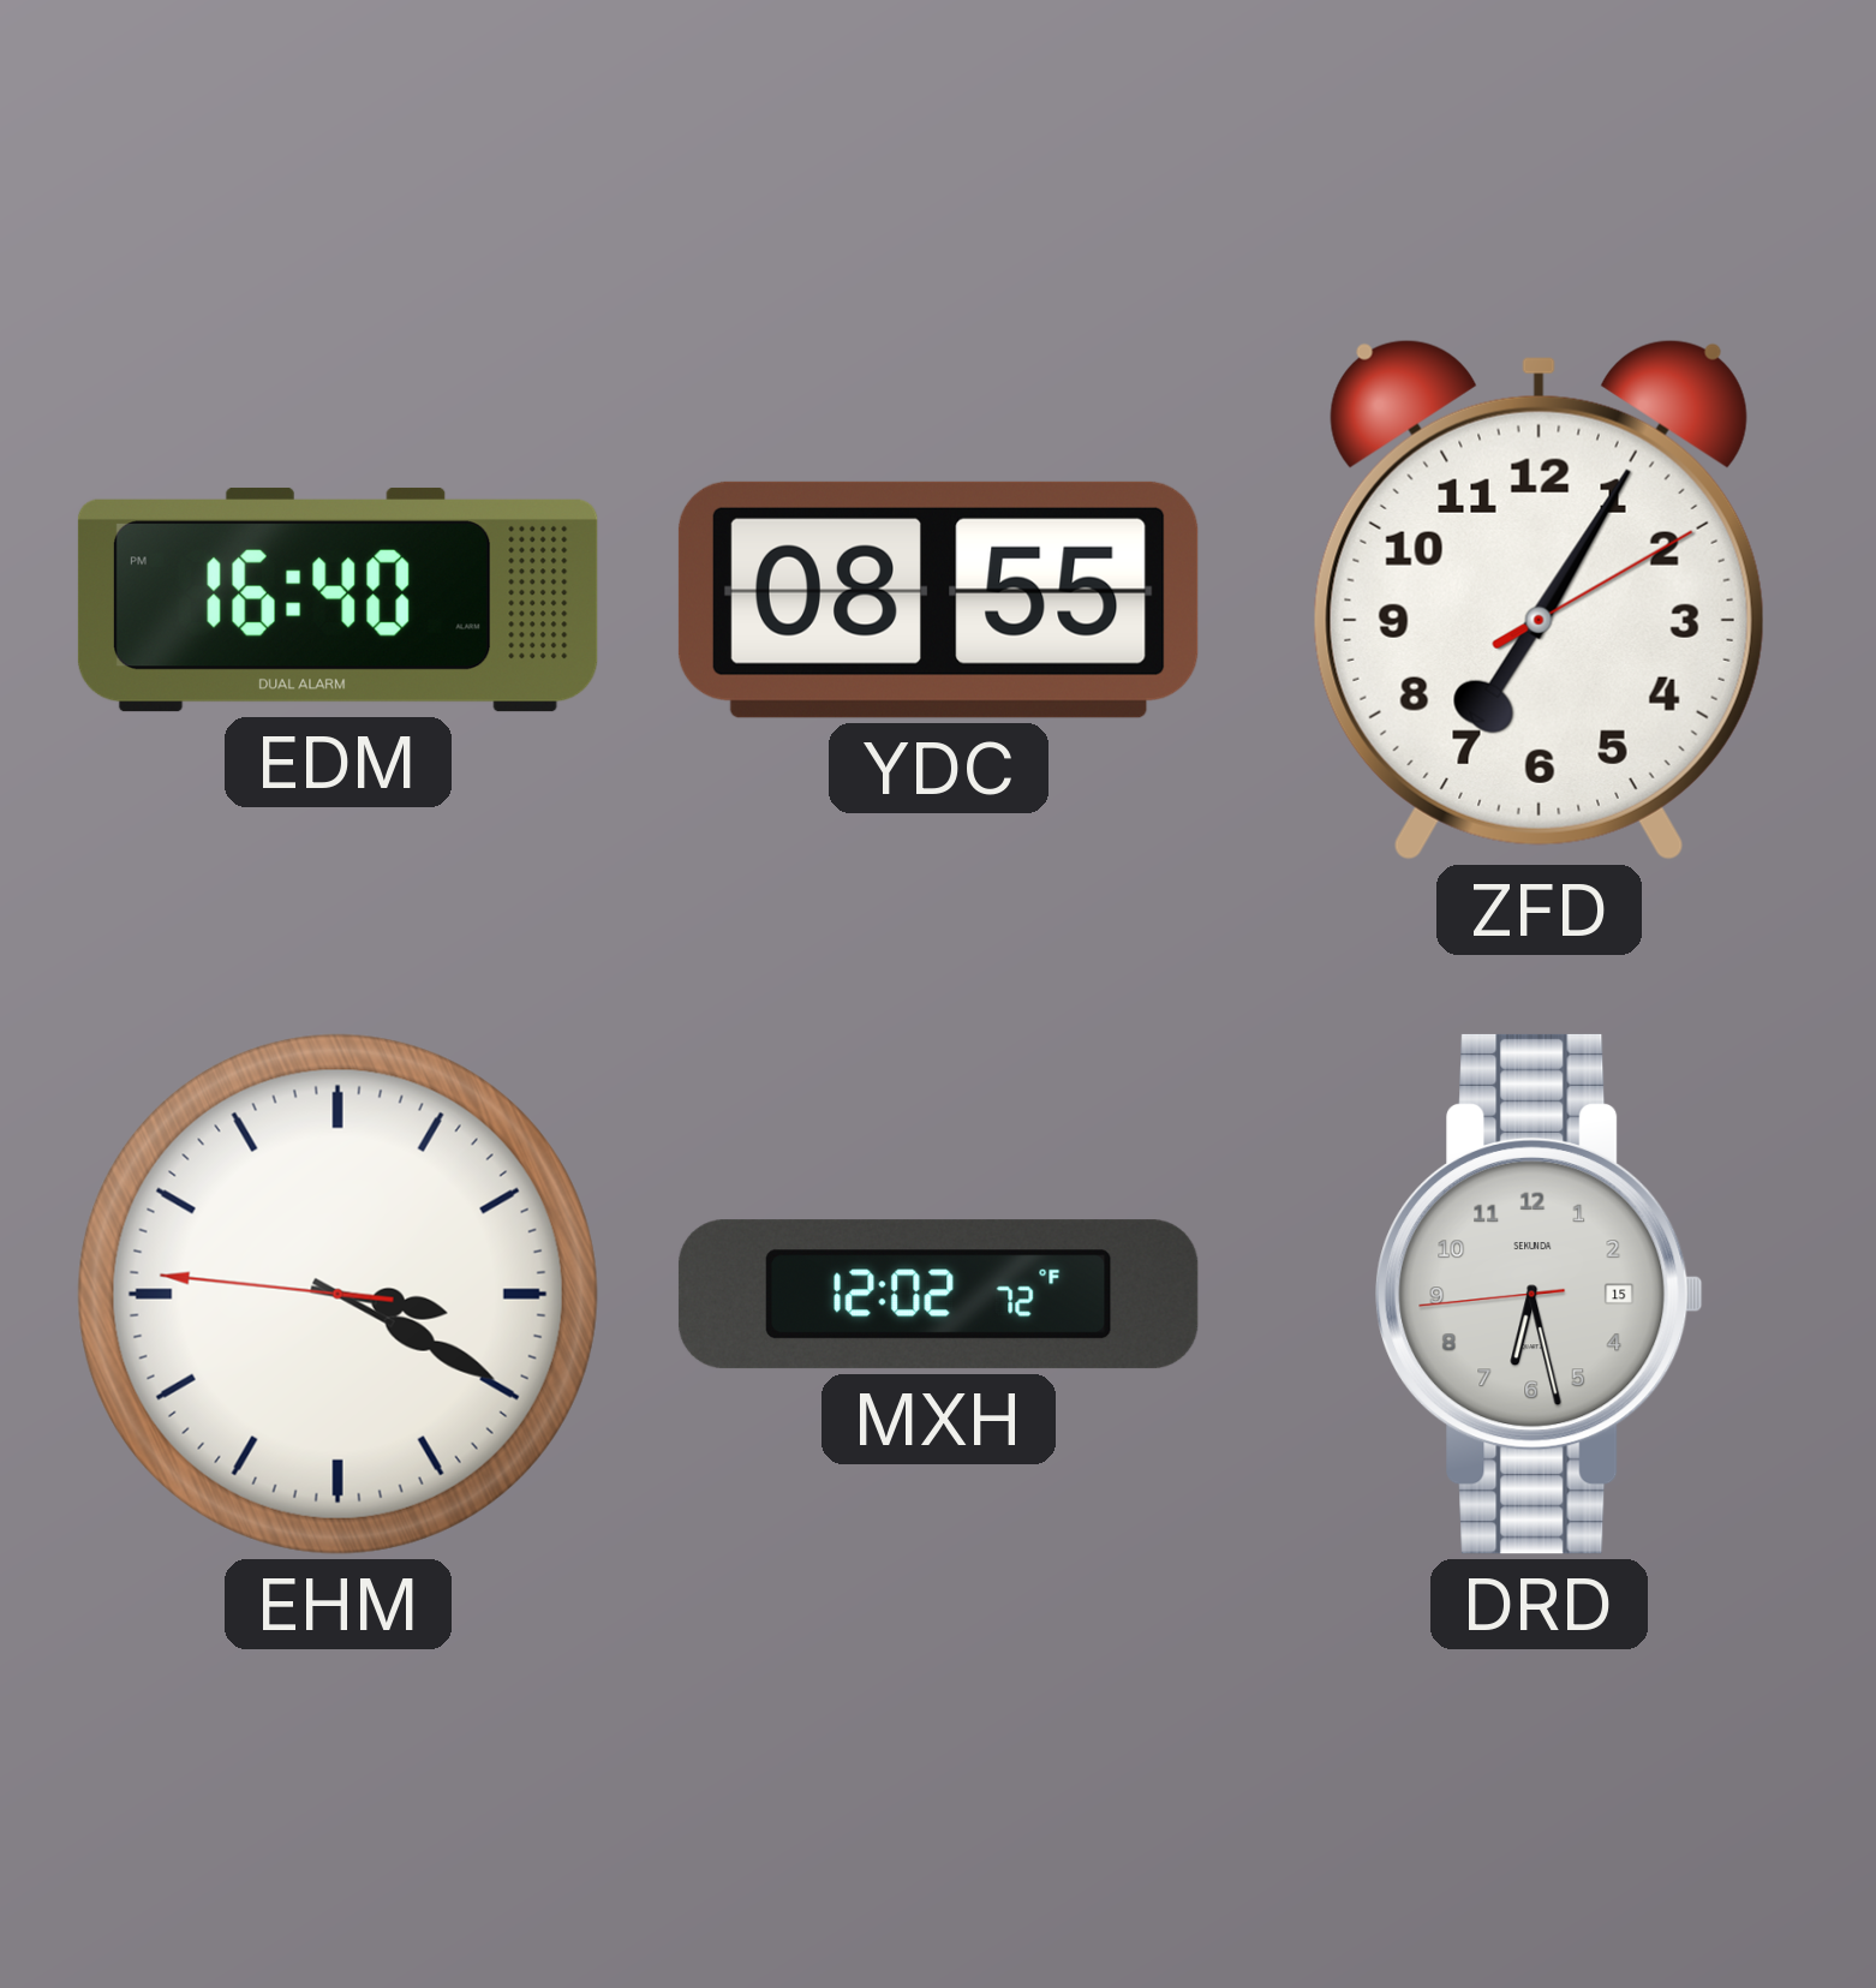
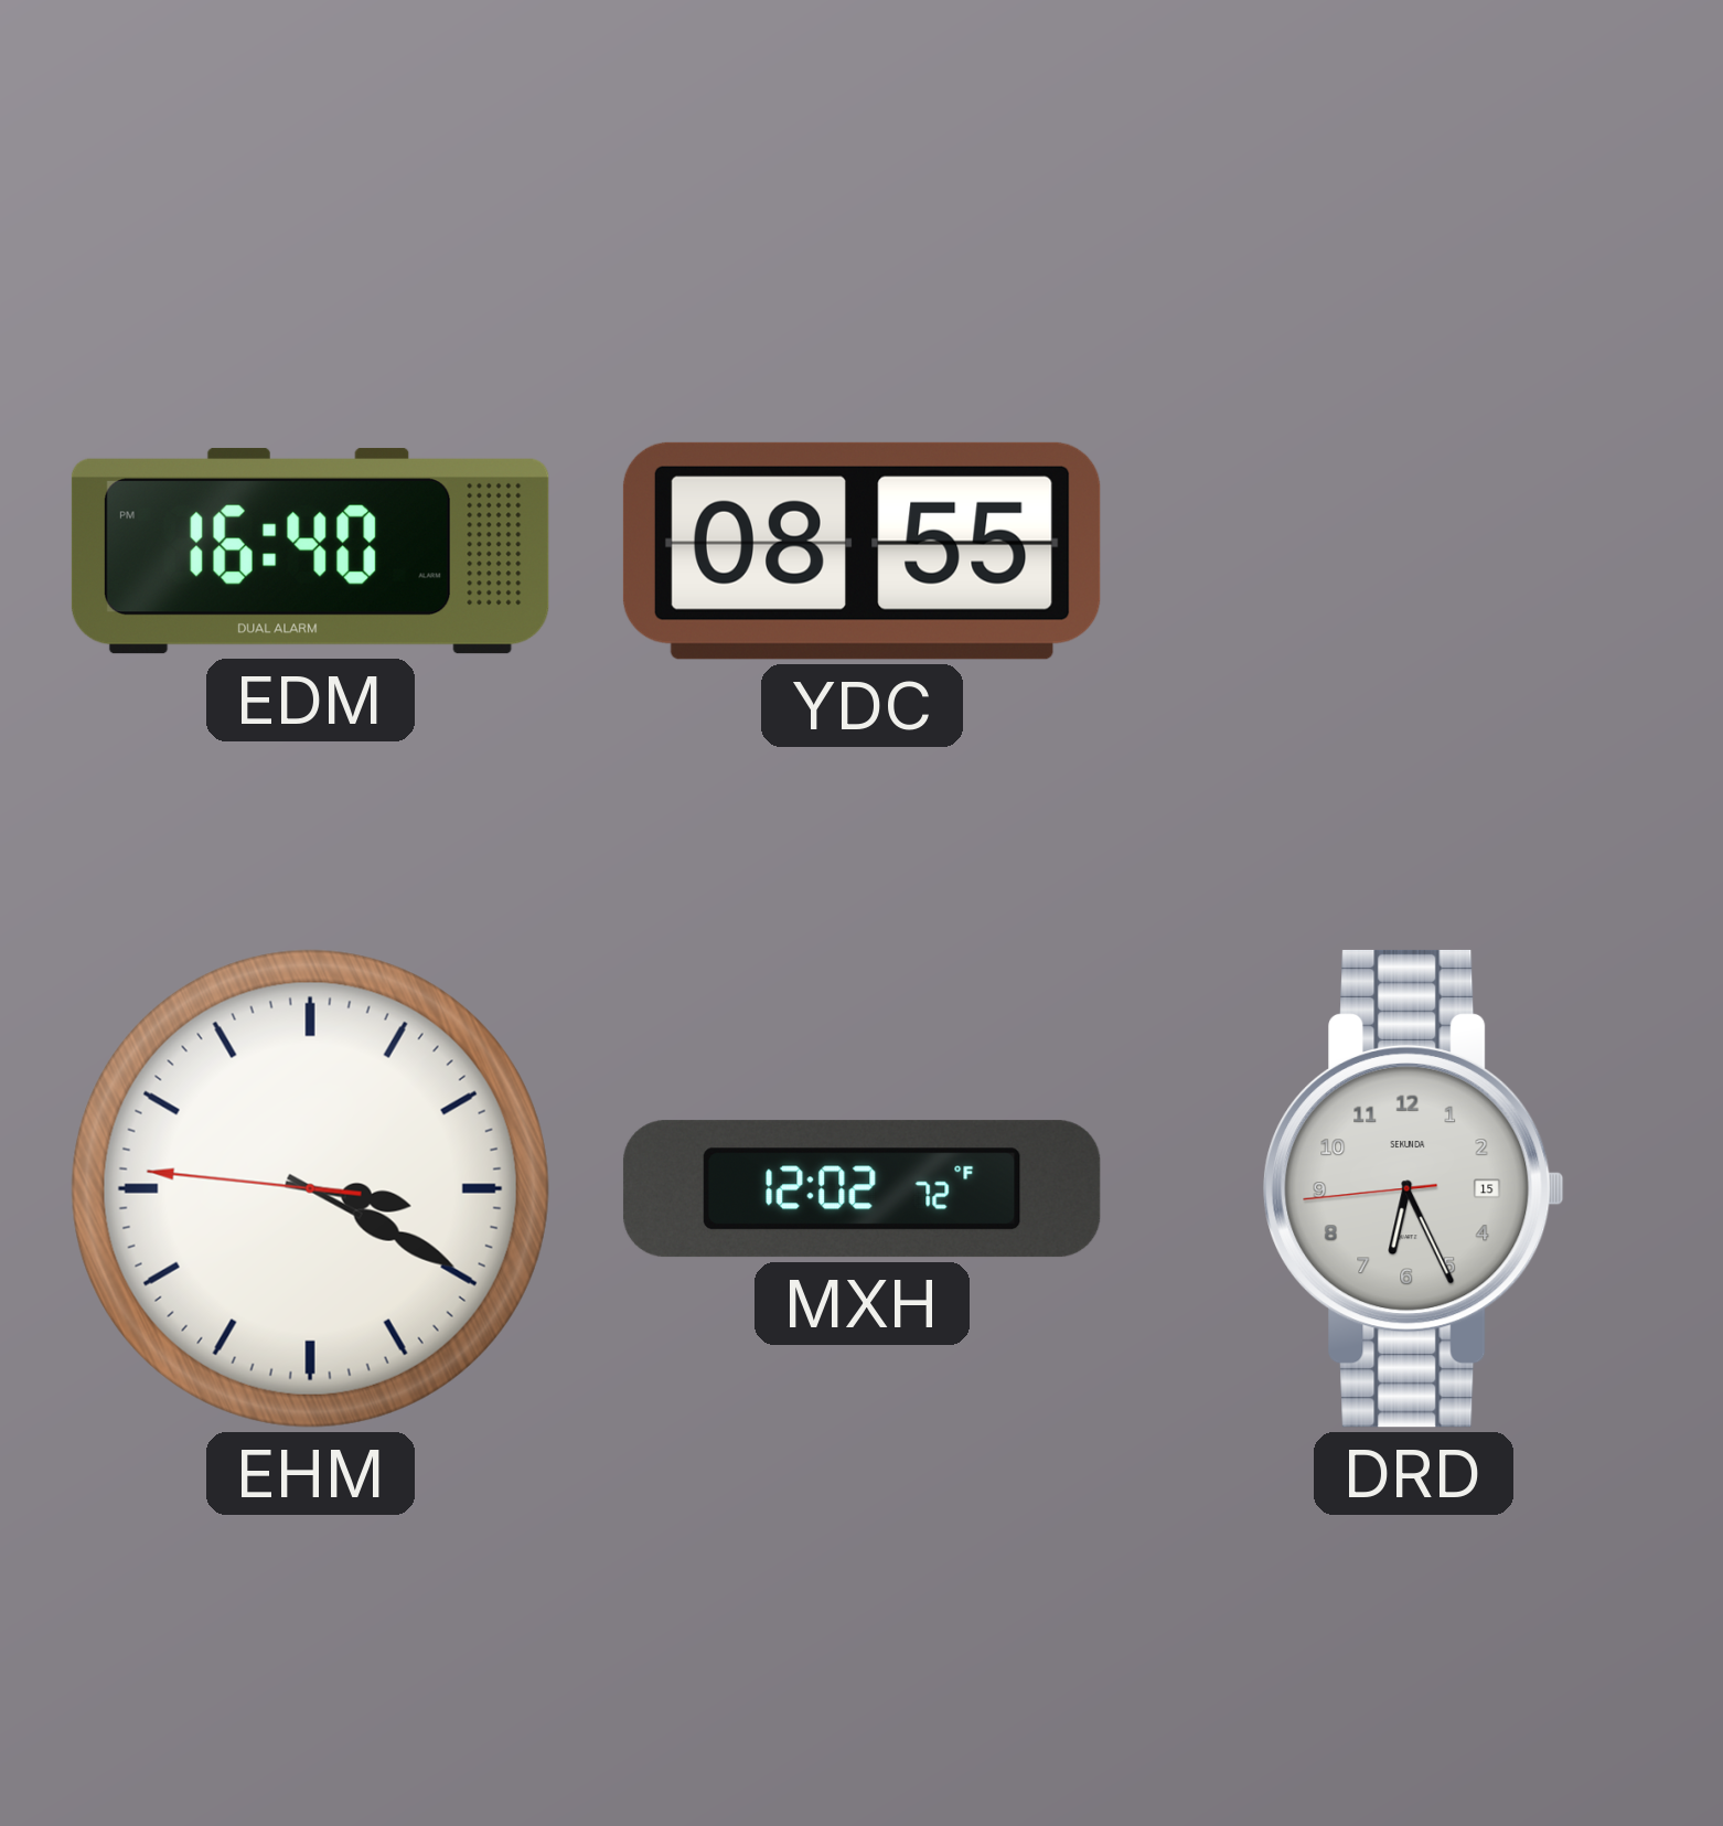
ZFD: 7:05 -> none (1539, 599)
DRD: 6:27 -> 6:25 (1414, 1188)
